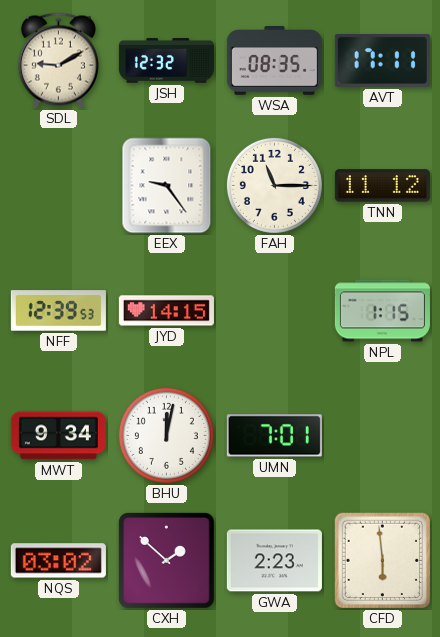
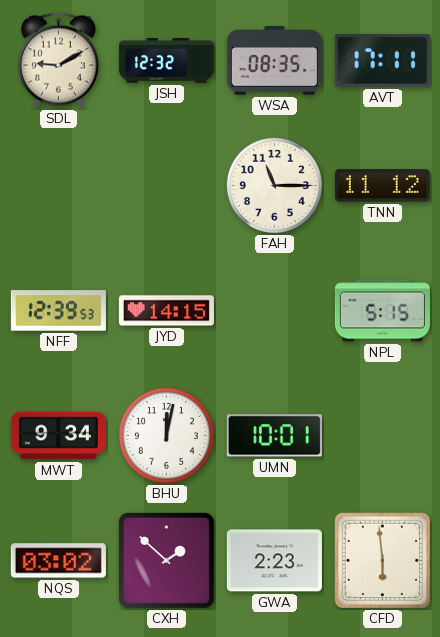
EEX: 9:24 -> none (167, 186)
NPL: 1:15 -> 5:15 (382, 311)
UMN: 7:01 -> 10:01 (274, 436)
